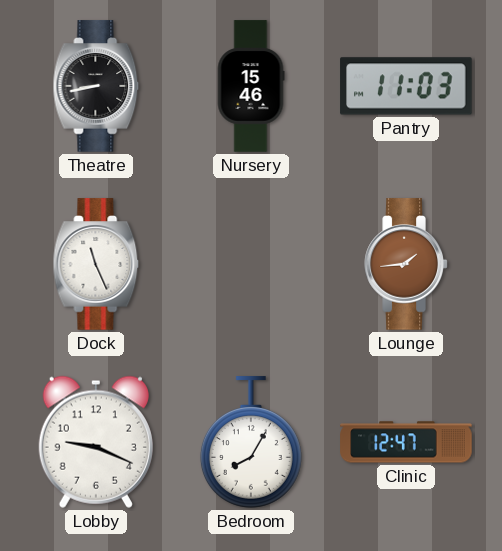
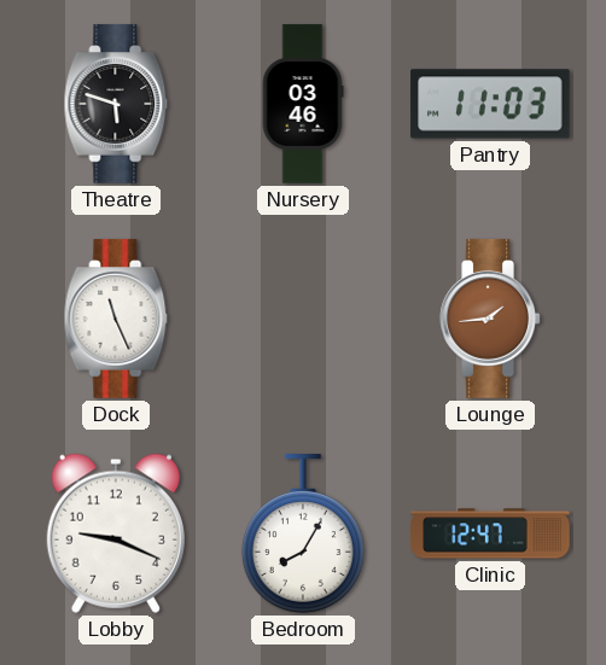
Theatre: 8:43 -> 5:48 (116, 104)
Nursery: 15:46 -> 03:46 (303, 104)
